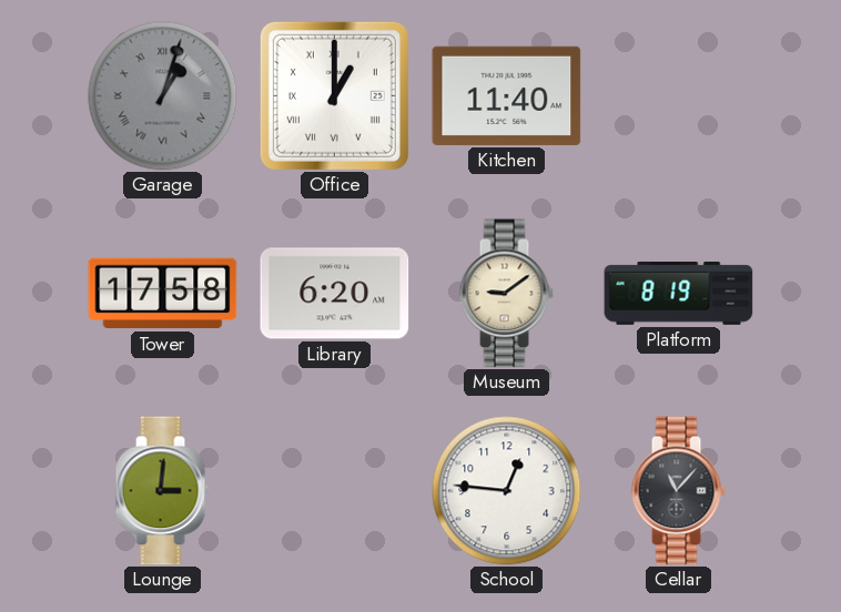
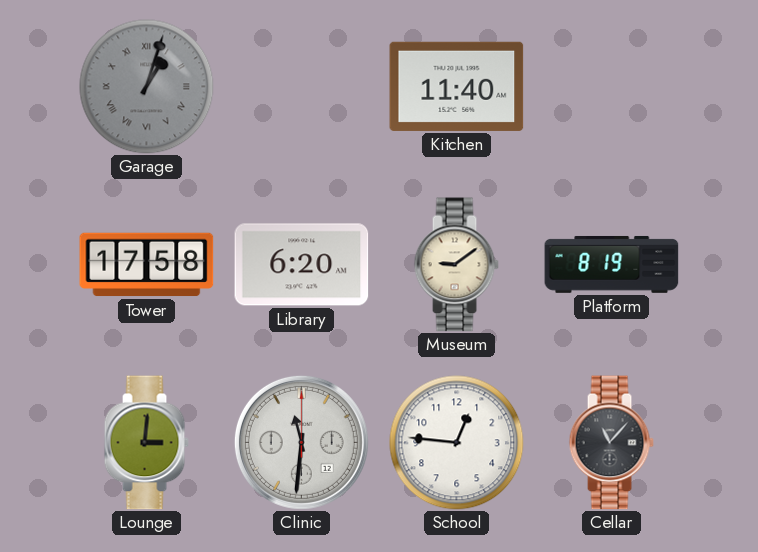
Office: 1:00 -> none (334, 95)
Clinic: none -> 11:31 (301, 442)
